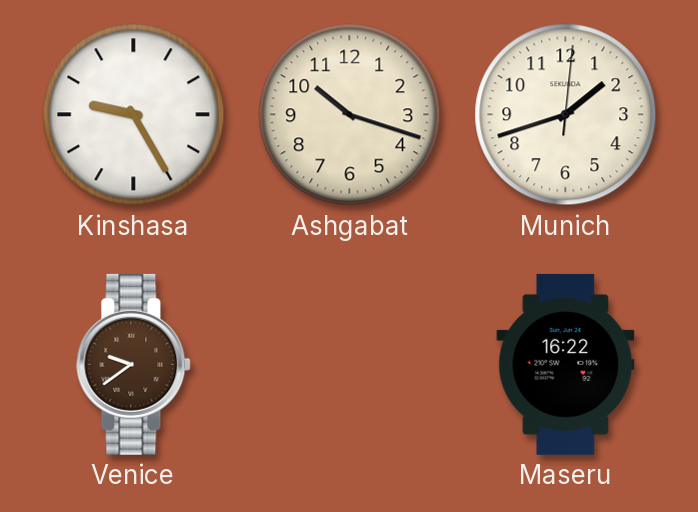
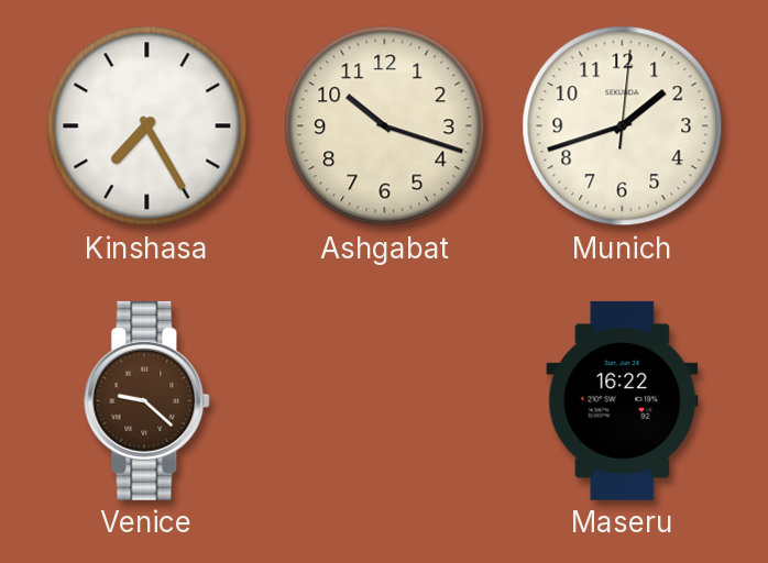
Kinshasa: 9:25 -> 7:25 (147, 126)
Venice: 9:39 -> 9:22 (147, 400)
